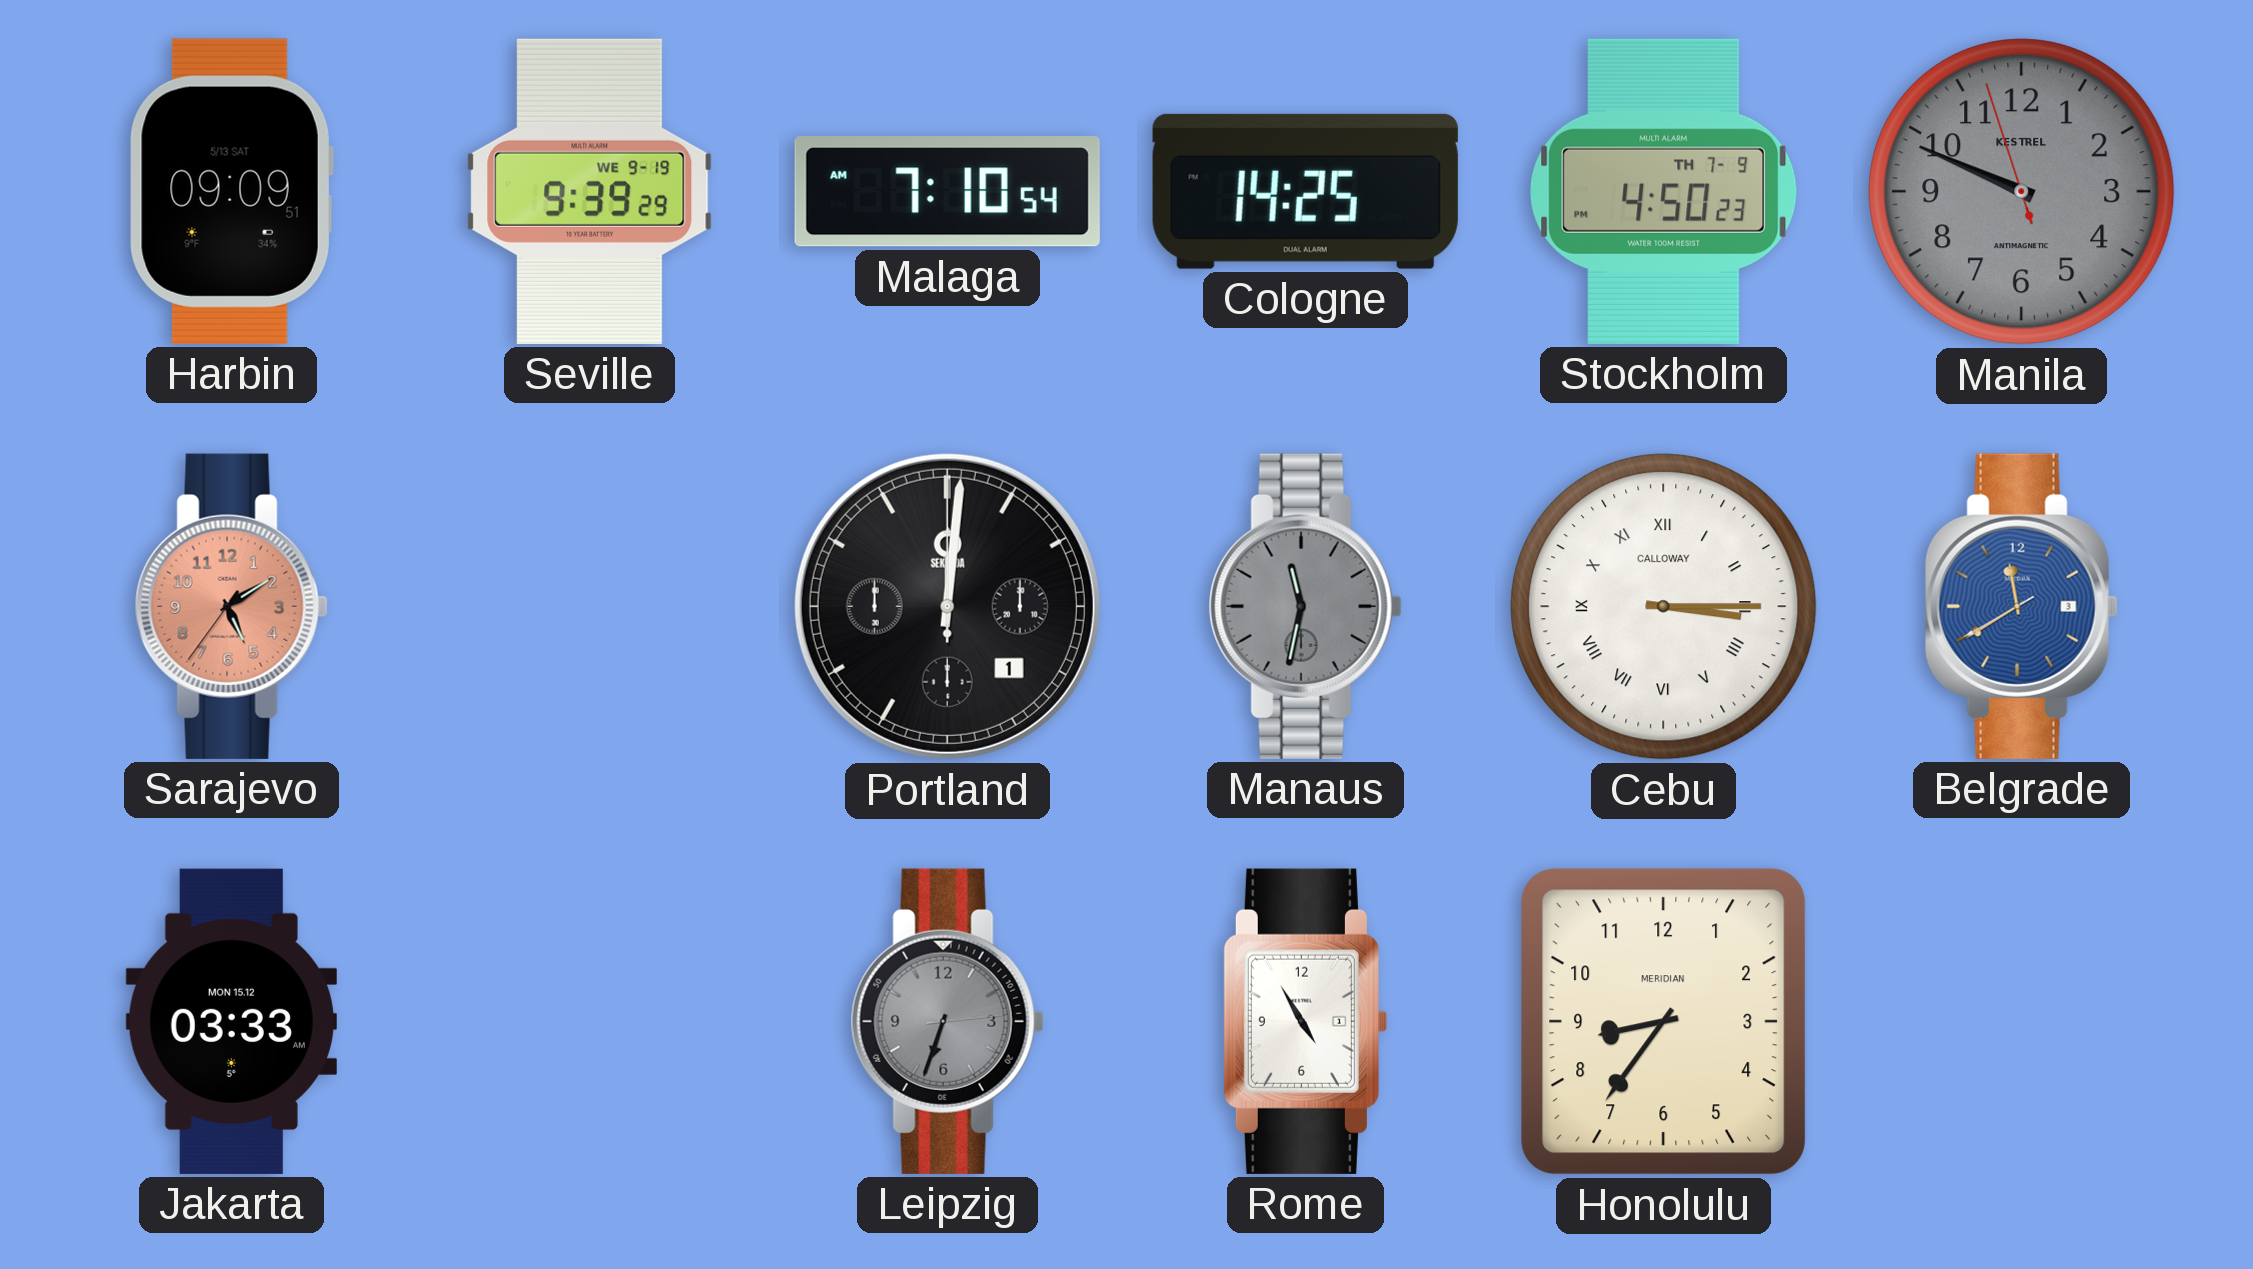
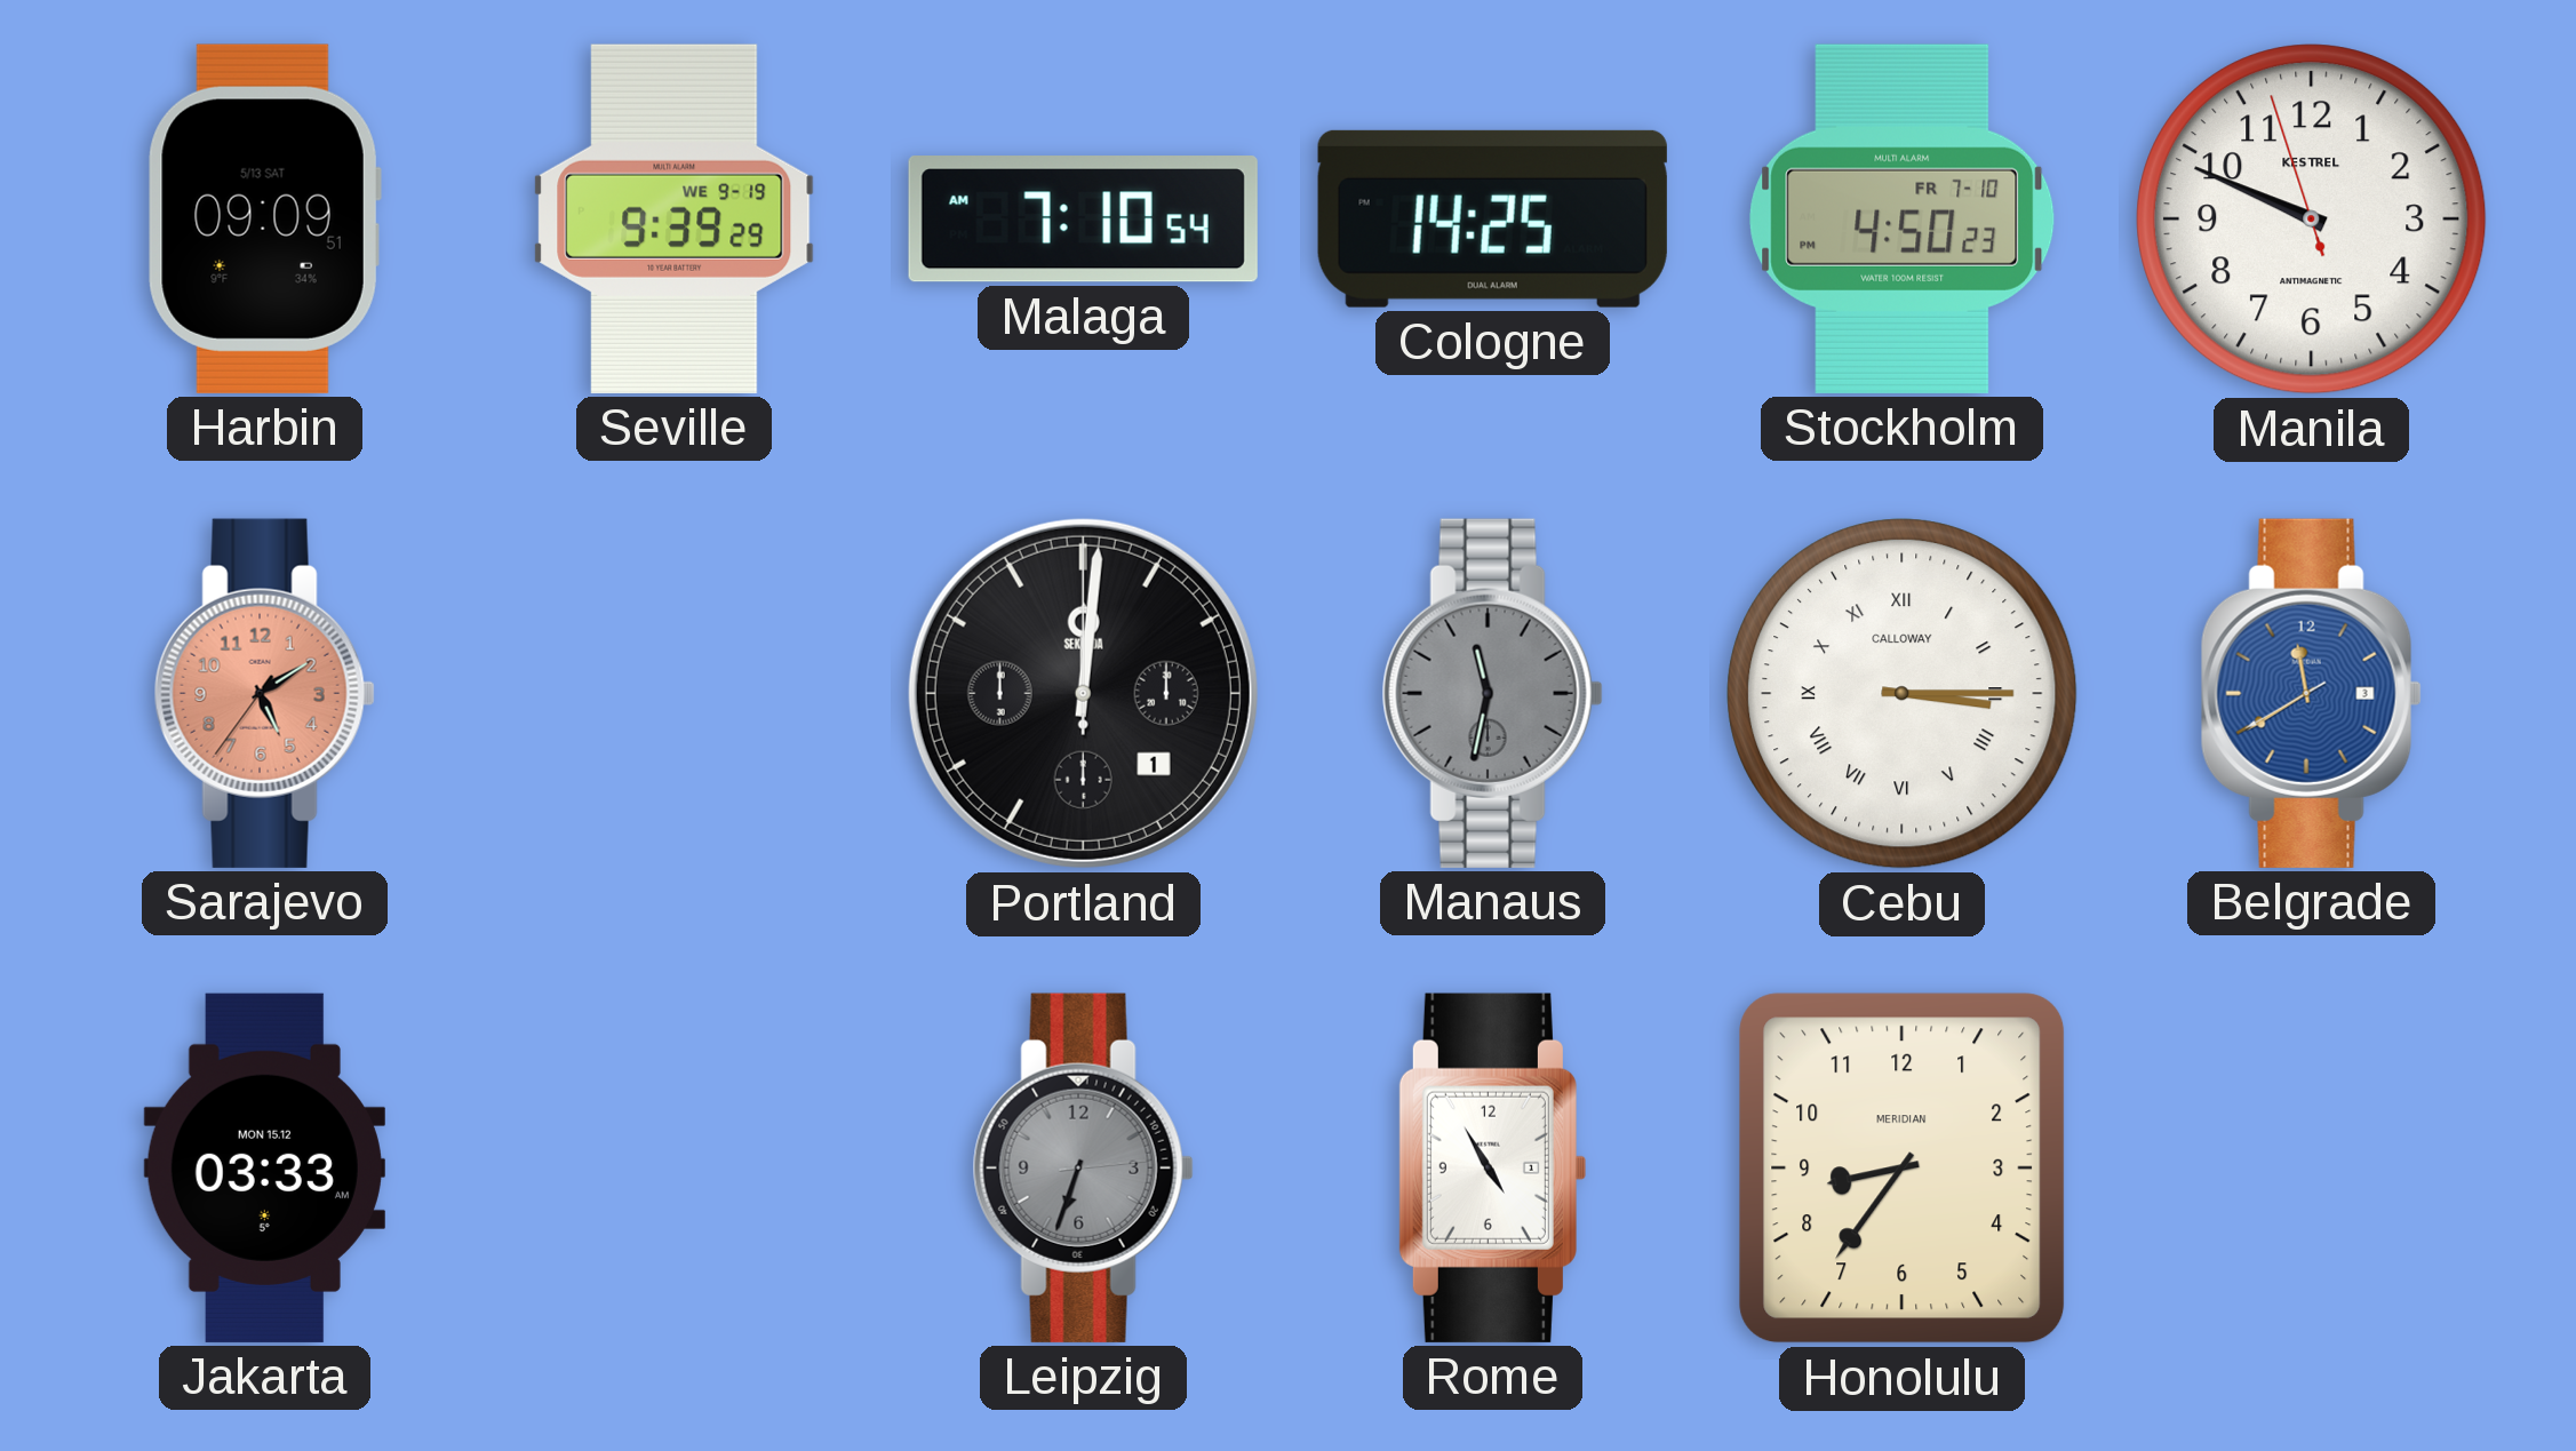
Stockholm date: TH 7-9 -> FR 7-10 (1903, 218)
Manila dial: grey -> white (2312, 220)
